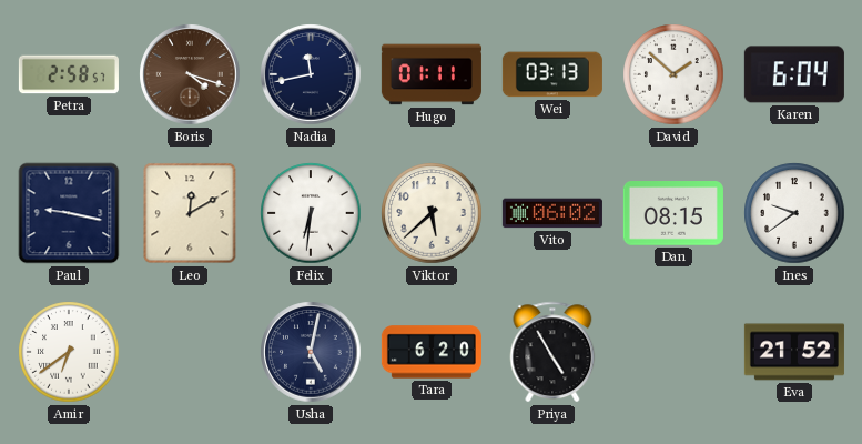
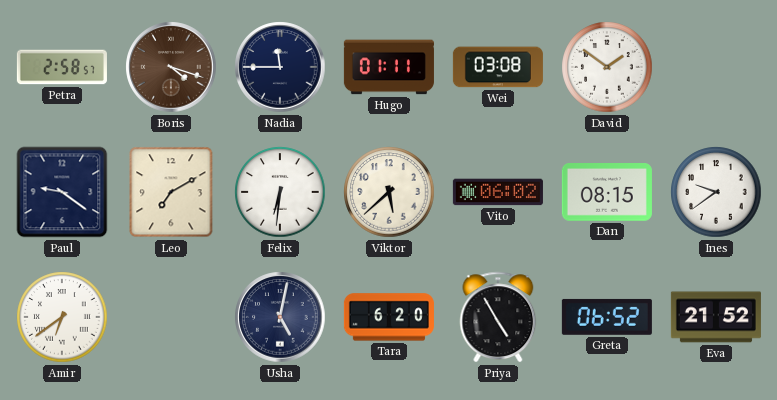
Nadia: 11:43 -> 11:45 (280, 67)
Wei: 03:13 -> 03:08 (498, 67)
David: 1:52 -> 1:51 (607, 67)
Karen: 6:04 -> none (794, 74)
Paul: 9:17 -> 9:21 (62, 192)
Leo: 12:10 -> 7:10 (171, 192)
Greta: none -> 06:52 (607, 317)
